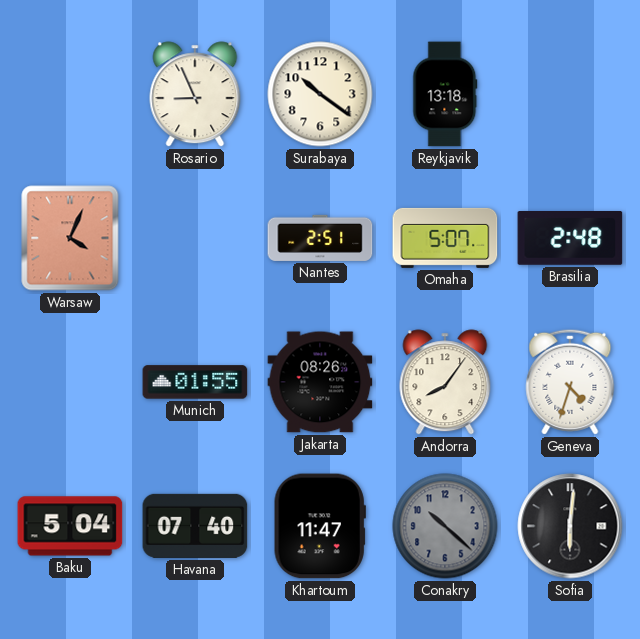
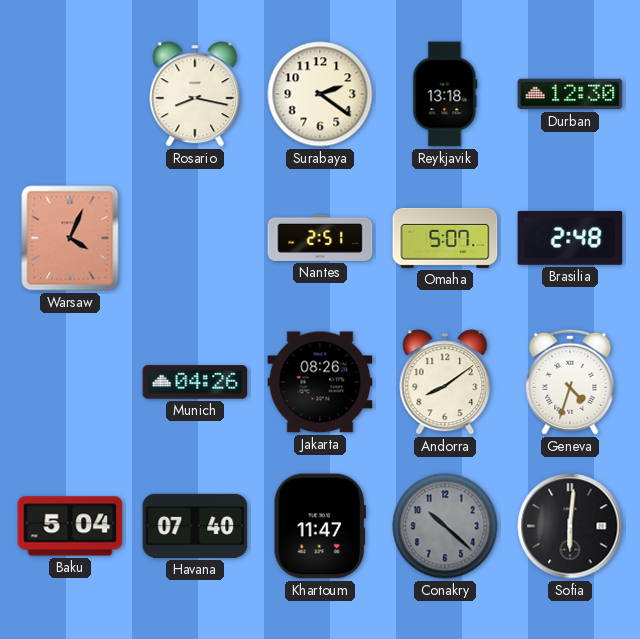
Rosario: 8:56 -> 8:17 (195, 94)
Surabaya: 10:21 -> 2:21 (320, 94)
Durban: none -> 12:30 (570, 94)
Munich: 01:55 -> 04:26 (195, 382)
Andorra: 8:06 -> 8:09 (445, 382)
